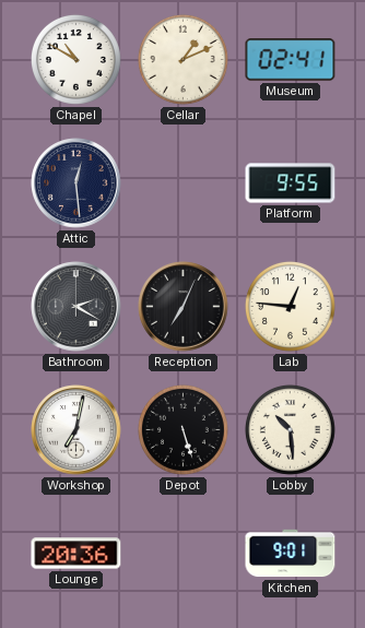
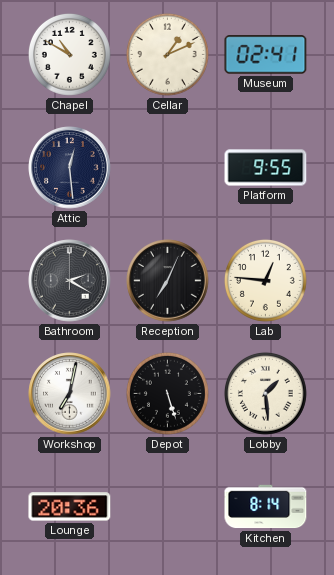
Lobby: 10:29 -> 1:29 (265, 393)
Kitchen: 9:01 -> 8:14 (266, 507)
